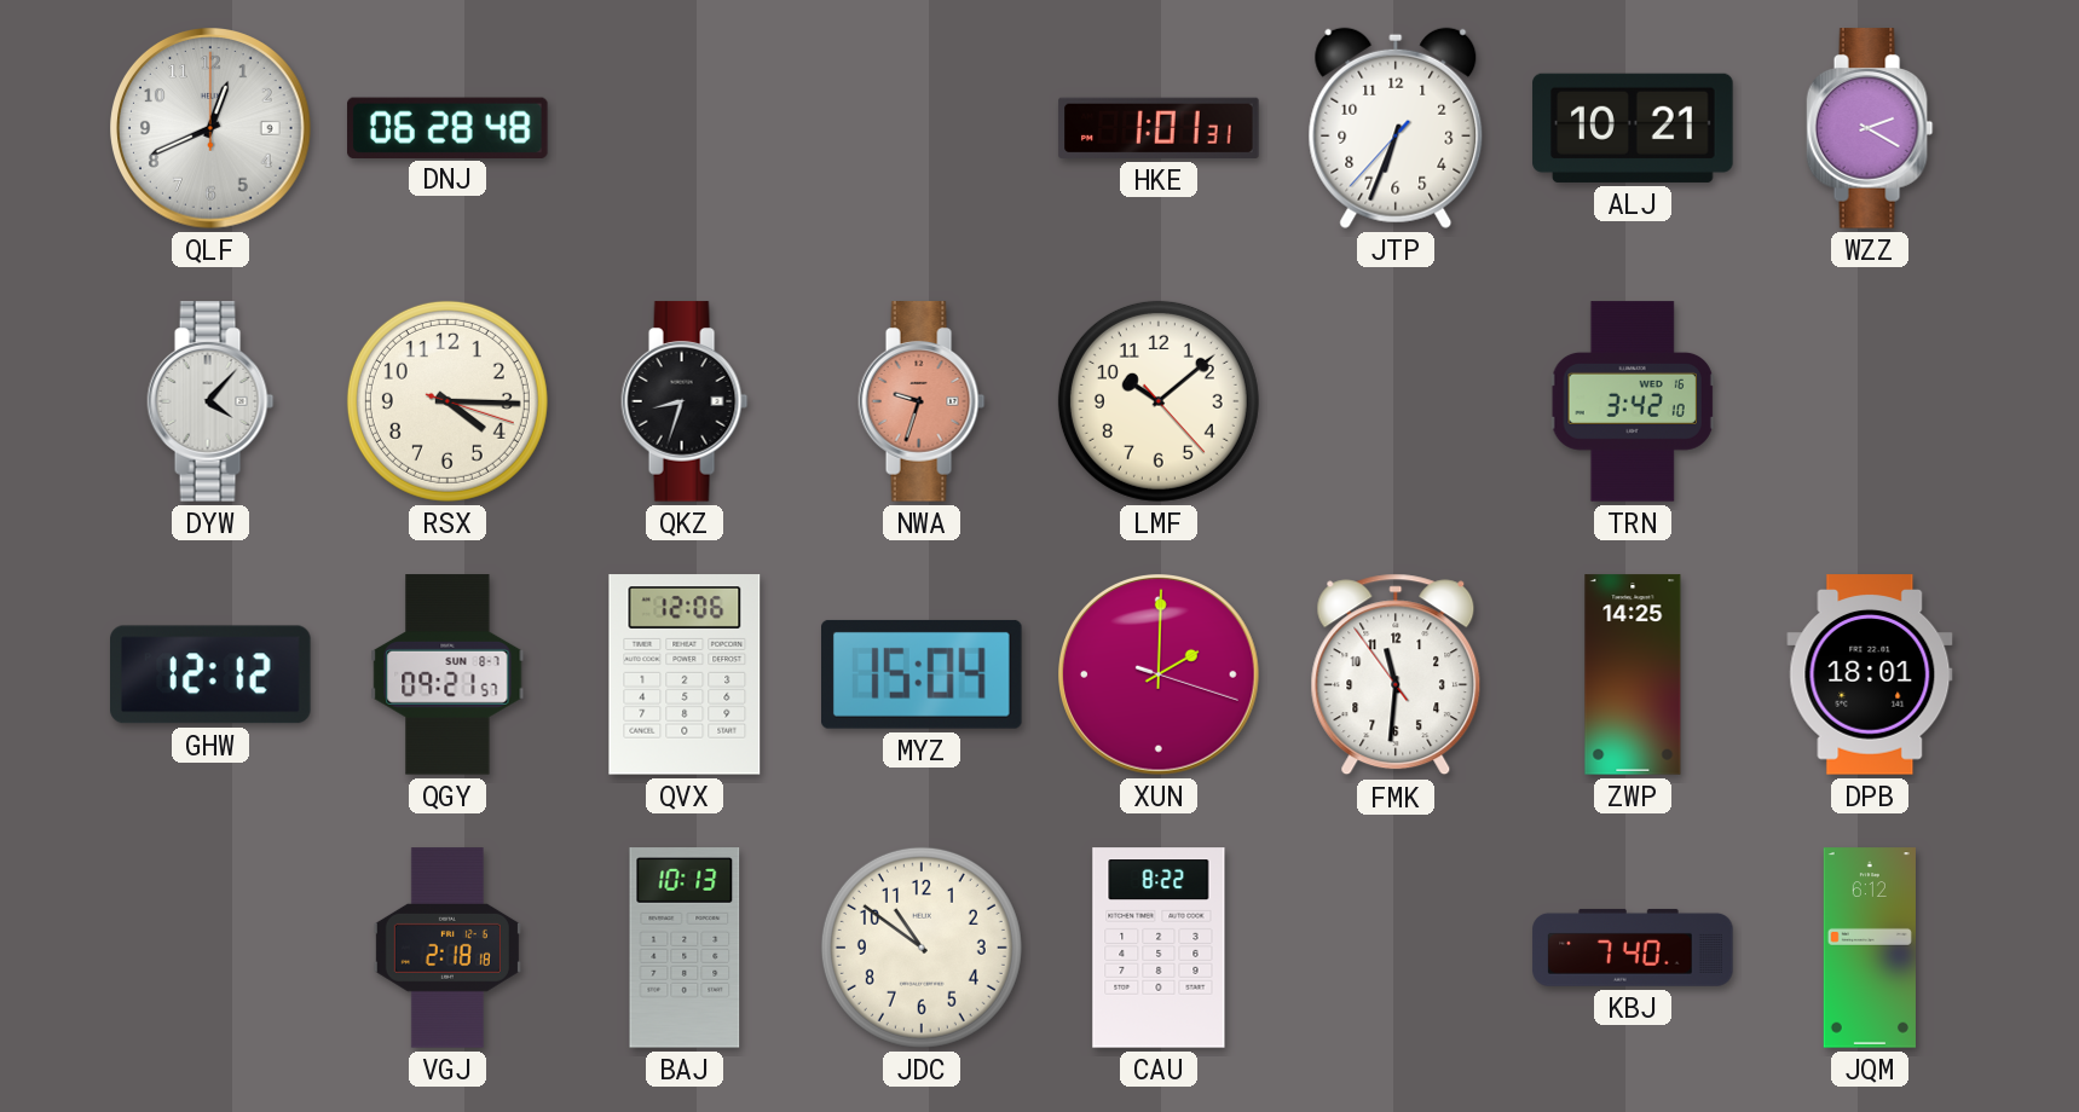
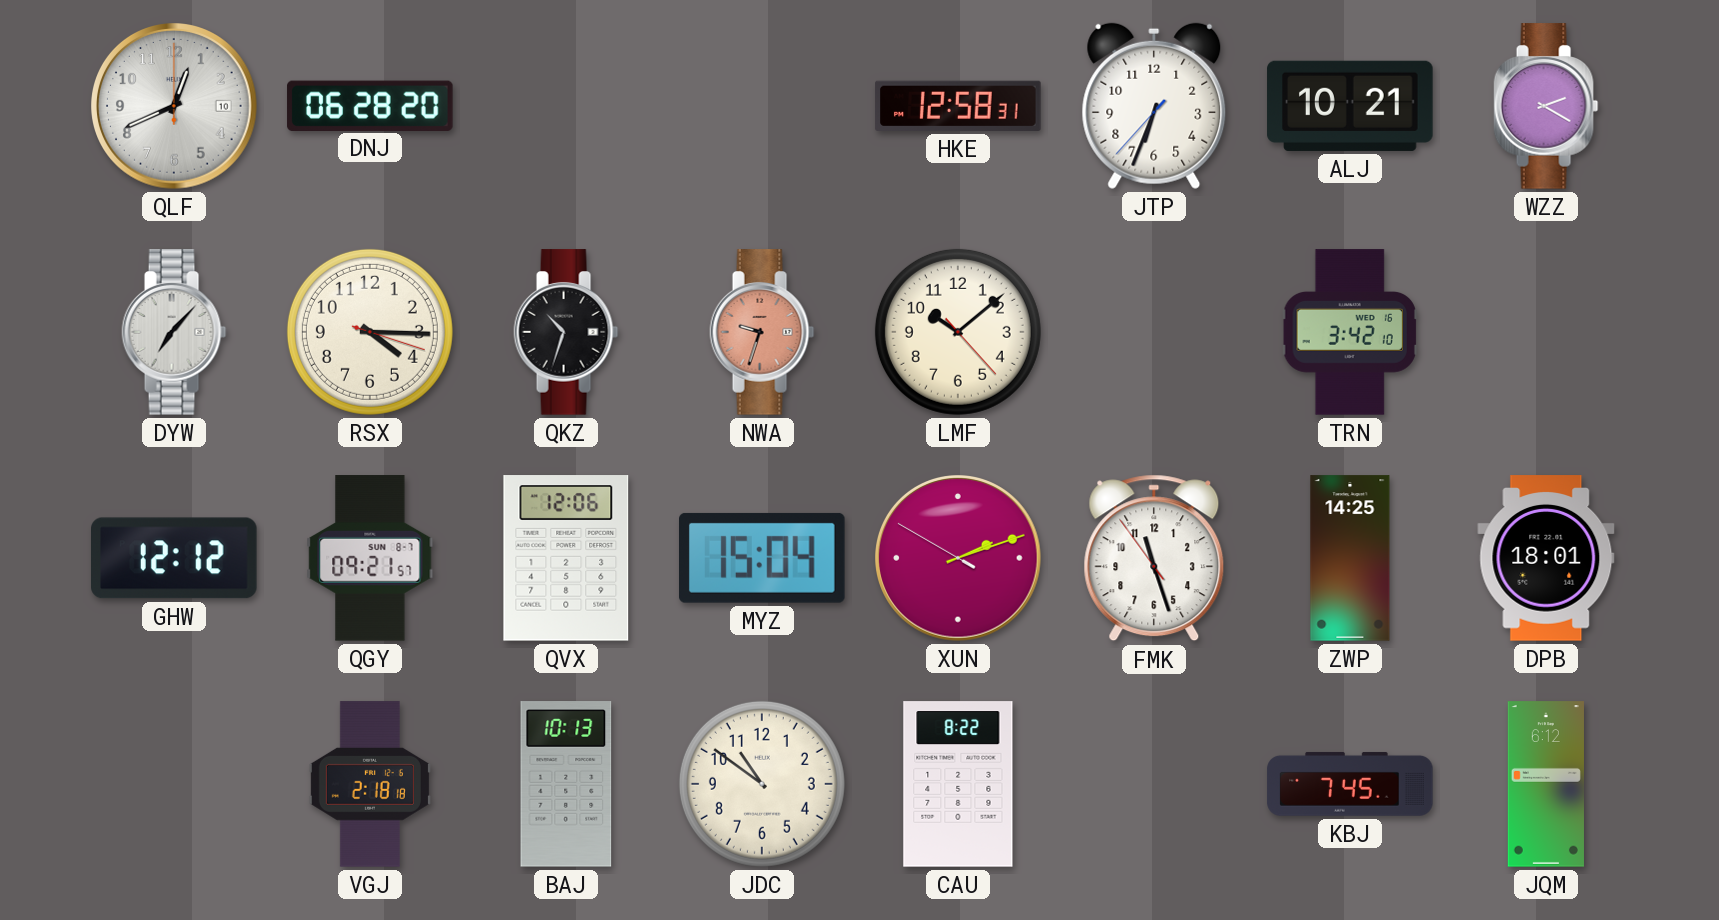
QLF date: 9 -> 10 (175, 107)
DNJ: 06:28:48 -> 06:28:20 (370, 105)
HKE: 1:01 -> 12:58 (958, 106)
DYW: 4:07 -> 7:07 (174, 332)
QKZ: 8:33 -> 10:33 (566, 332)
XUN: 2:00 -> 2:11 (959, 559)
FMK: 11:30 -> 11:26 (1154, 558)
KBJ: 7:40 -> 7:45 (1350, 784)
